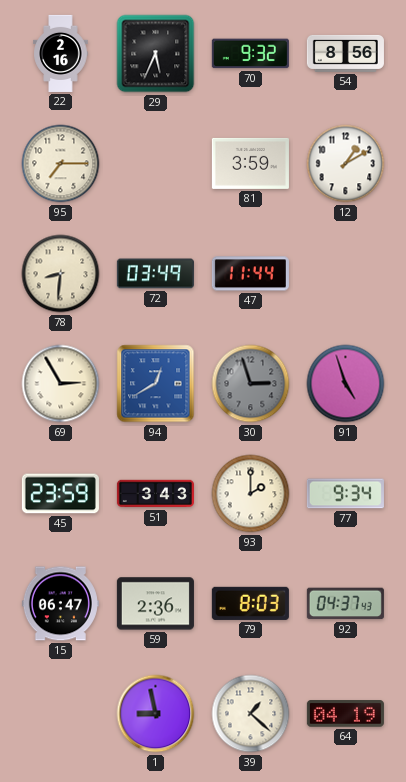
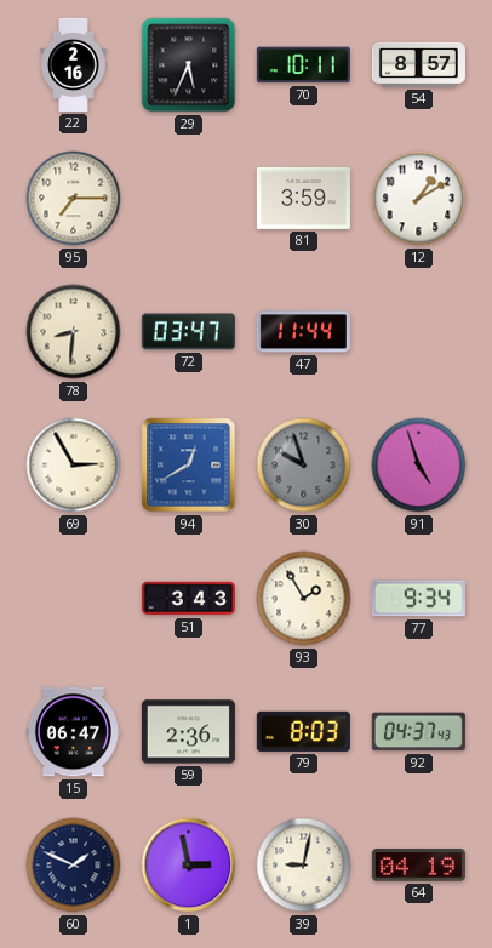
70: 9:32 -> 10:11 (303, 65)
54: 8:56 -> 8:57 (418, 64)
72: 03:49 -> 03:47 (188, 332)
30: 2:57 -> 9:57 (304, 466)
45: 23:59 -> none (60, 494)
93: 2:00 -> 1:55 (304, 599)
60: none -> 1:49 (74, 866)
1: 8:58 -> 2:58 (189, 866)
39: 1:22 -> 9:02 (304, 866)
